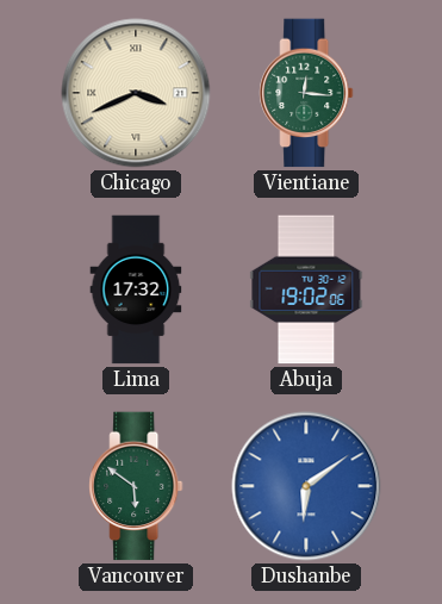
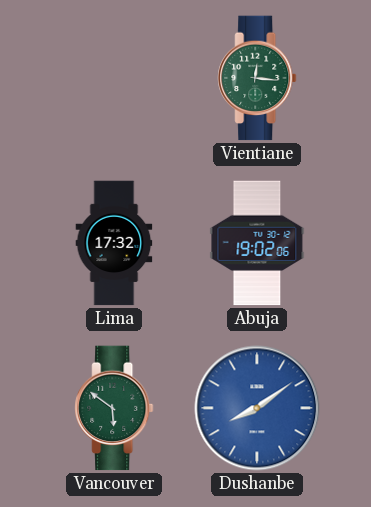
Chicago: 3:41 -> none (136, 93)
Dushanbe: 6:09 -> 8:09 (257, 408)
